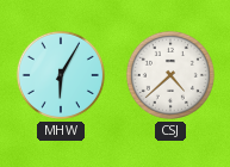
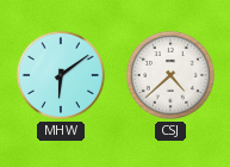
MHW: 6:05 -> 6:09 (61, 75)
